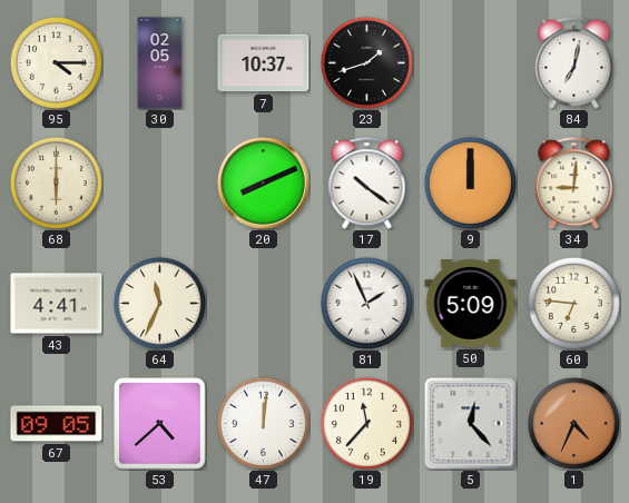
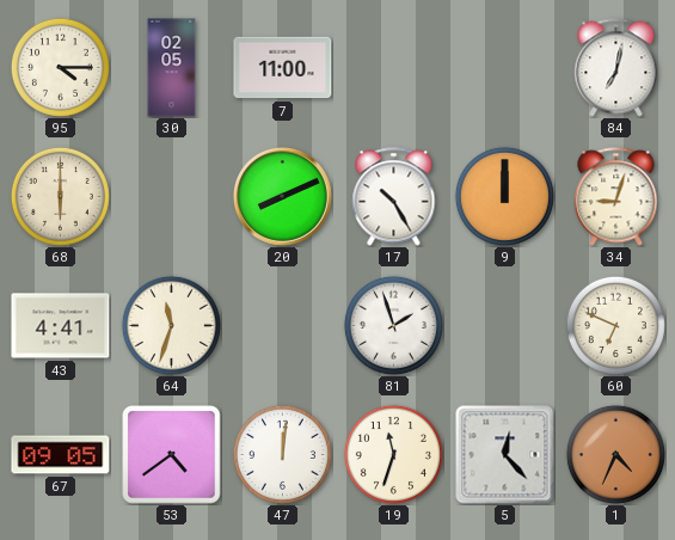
7: 10:37 -> 11:00 (283, 68)
23: 1:42 -> none (366, 62)
17: 10:21 -> 10:25 (394, 197)
34: 9:01 -> 9:03 (616, 197)
64: 11:34 -> 11:33 (171, 325)
81: 1:56 -> 1:57 (393, 325)
50: 5:09 -> none (471, 304)
60: 6:46 -> 6:49 (615, 325)
53: 4:38 -> 4:39 (172, 455)
19: 11:37 -> 11:33 (393, 454)
